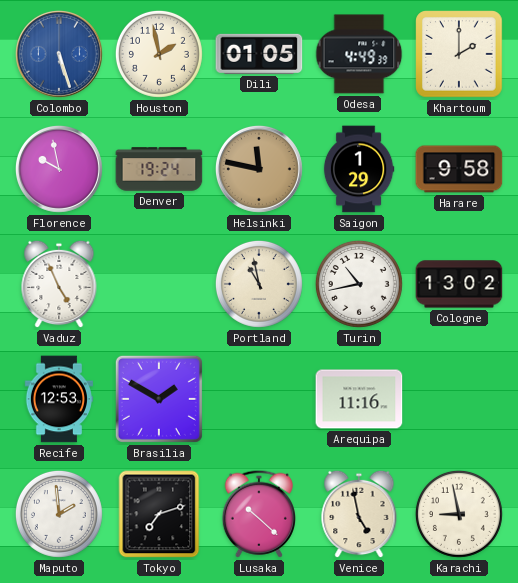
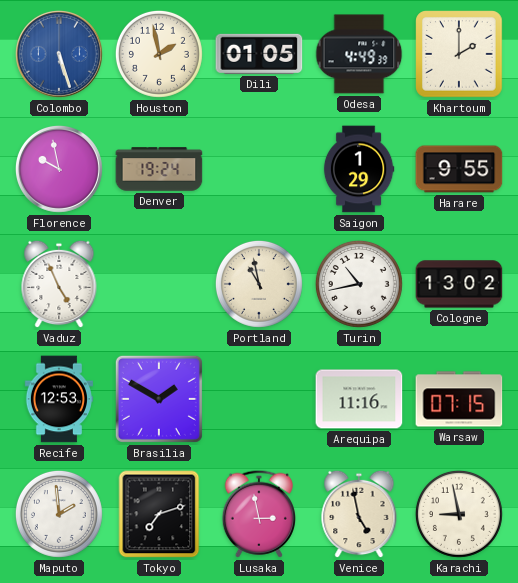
Helsinki: 11:47 -> none (259, 169)
Harare: 9:58 -> 9:55 (459, 169)
Warsaw: none -> 07:15 (459, 399)
Lusaka: 10:22 -> 2:58 (259, 514)
